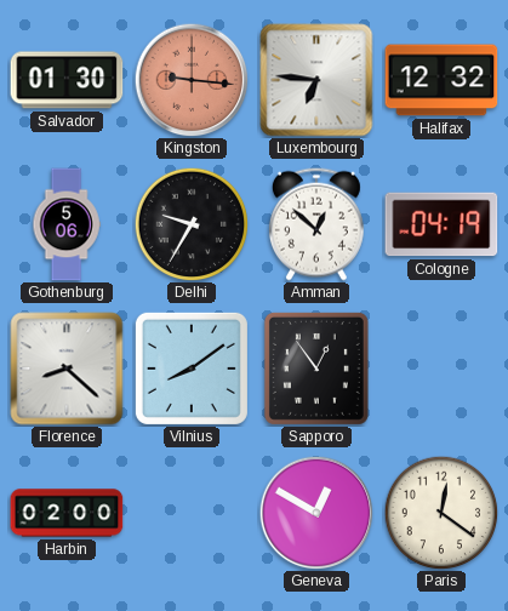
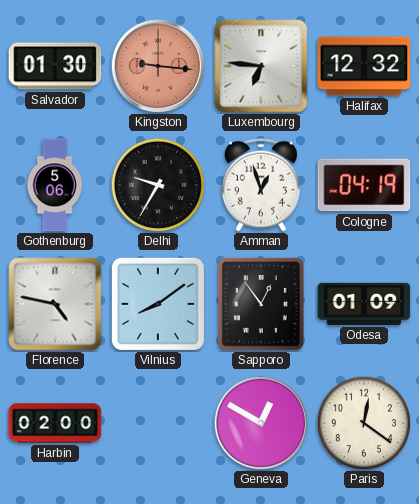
Amman: 12:52 -> 12:57 (261, 185)
Florence: 8:22 -> 4:47 (55, 304)
Odesa: none -> 01:09 (364, 304)
